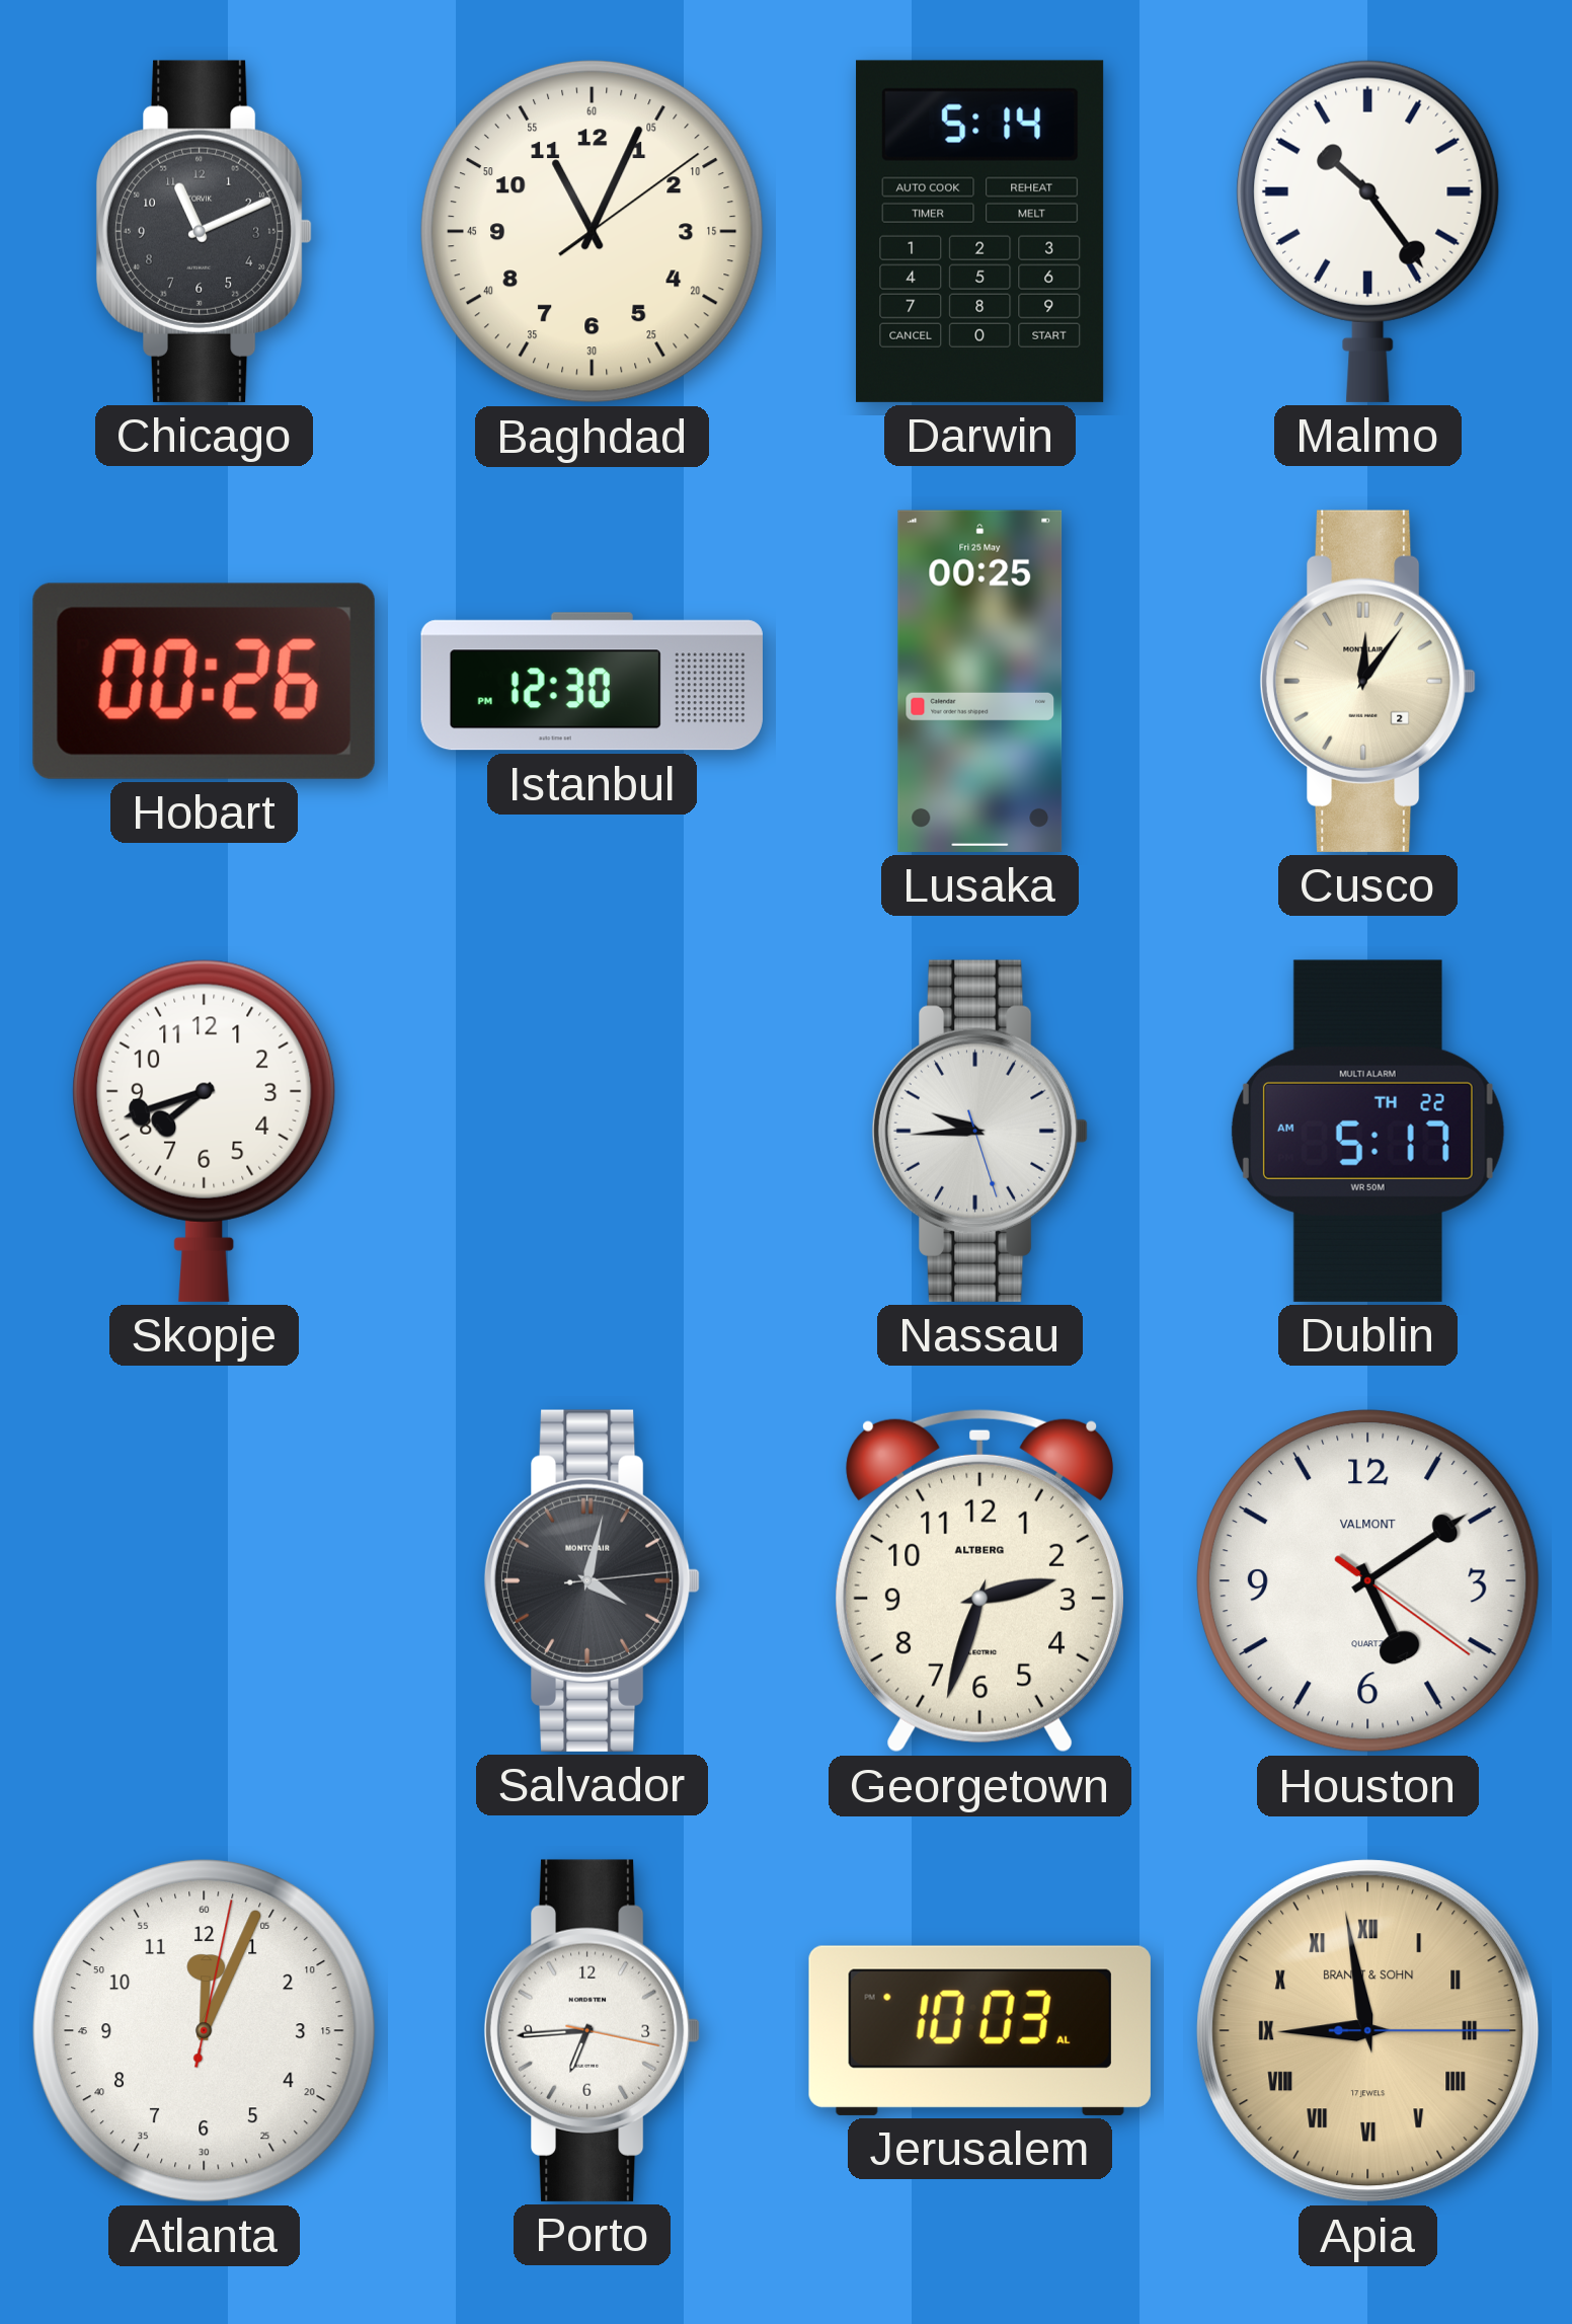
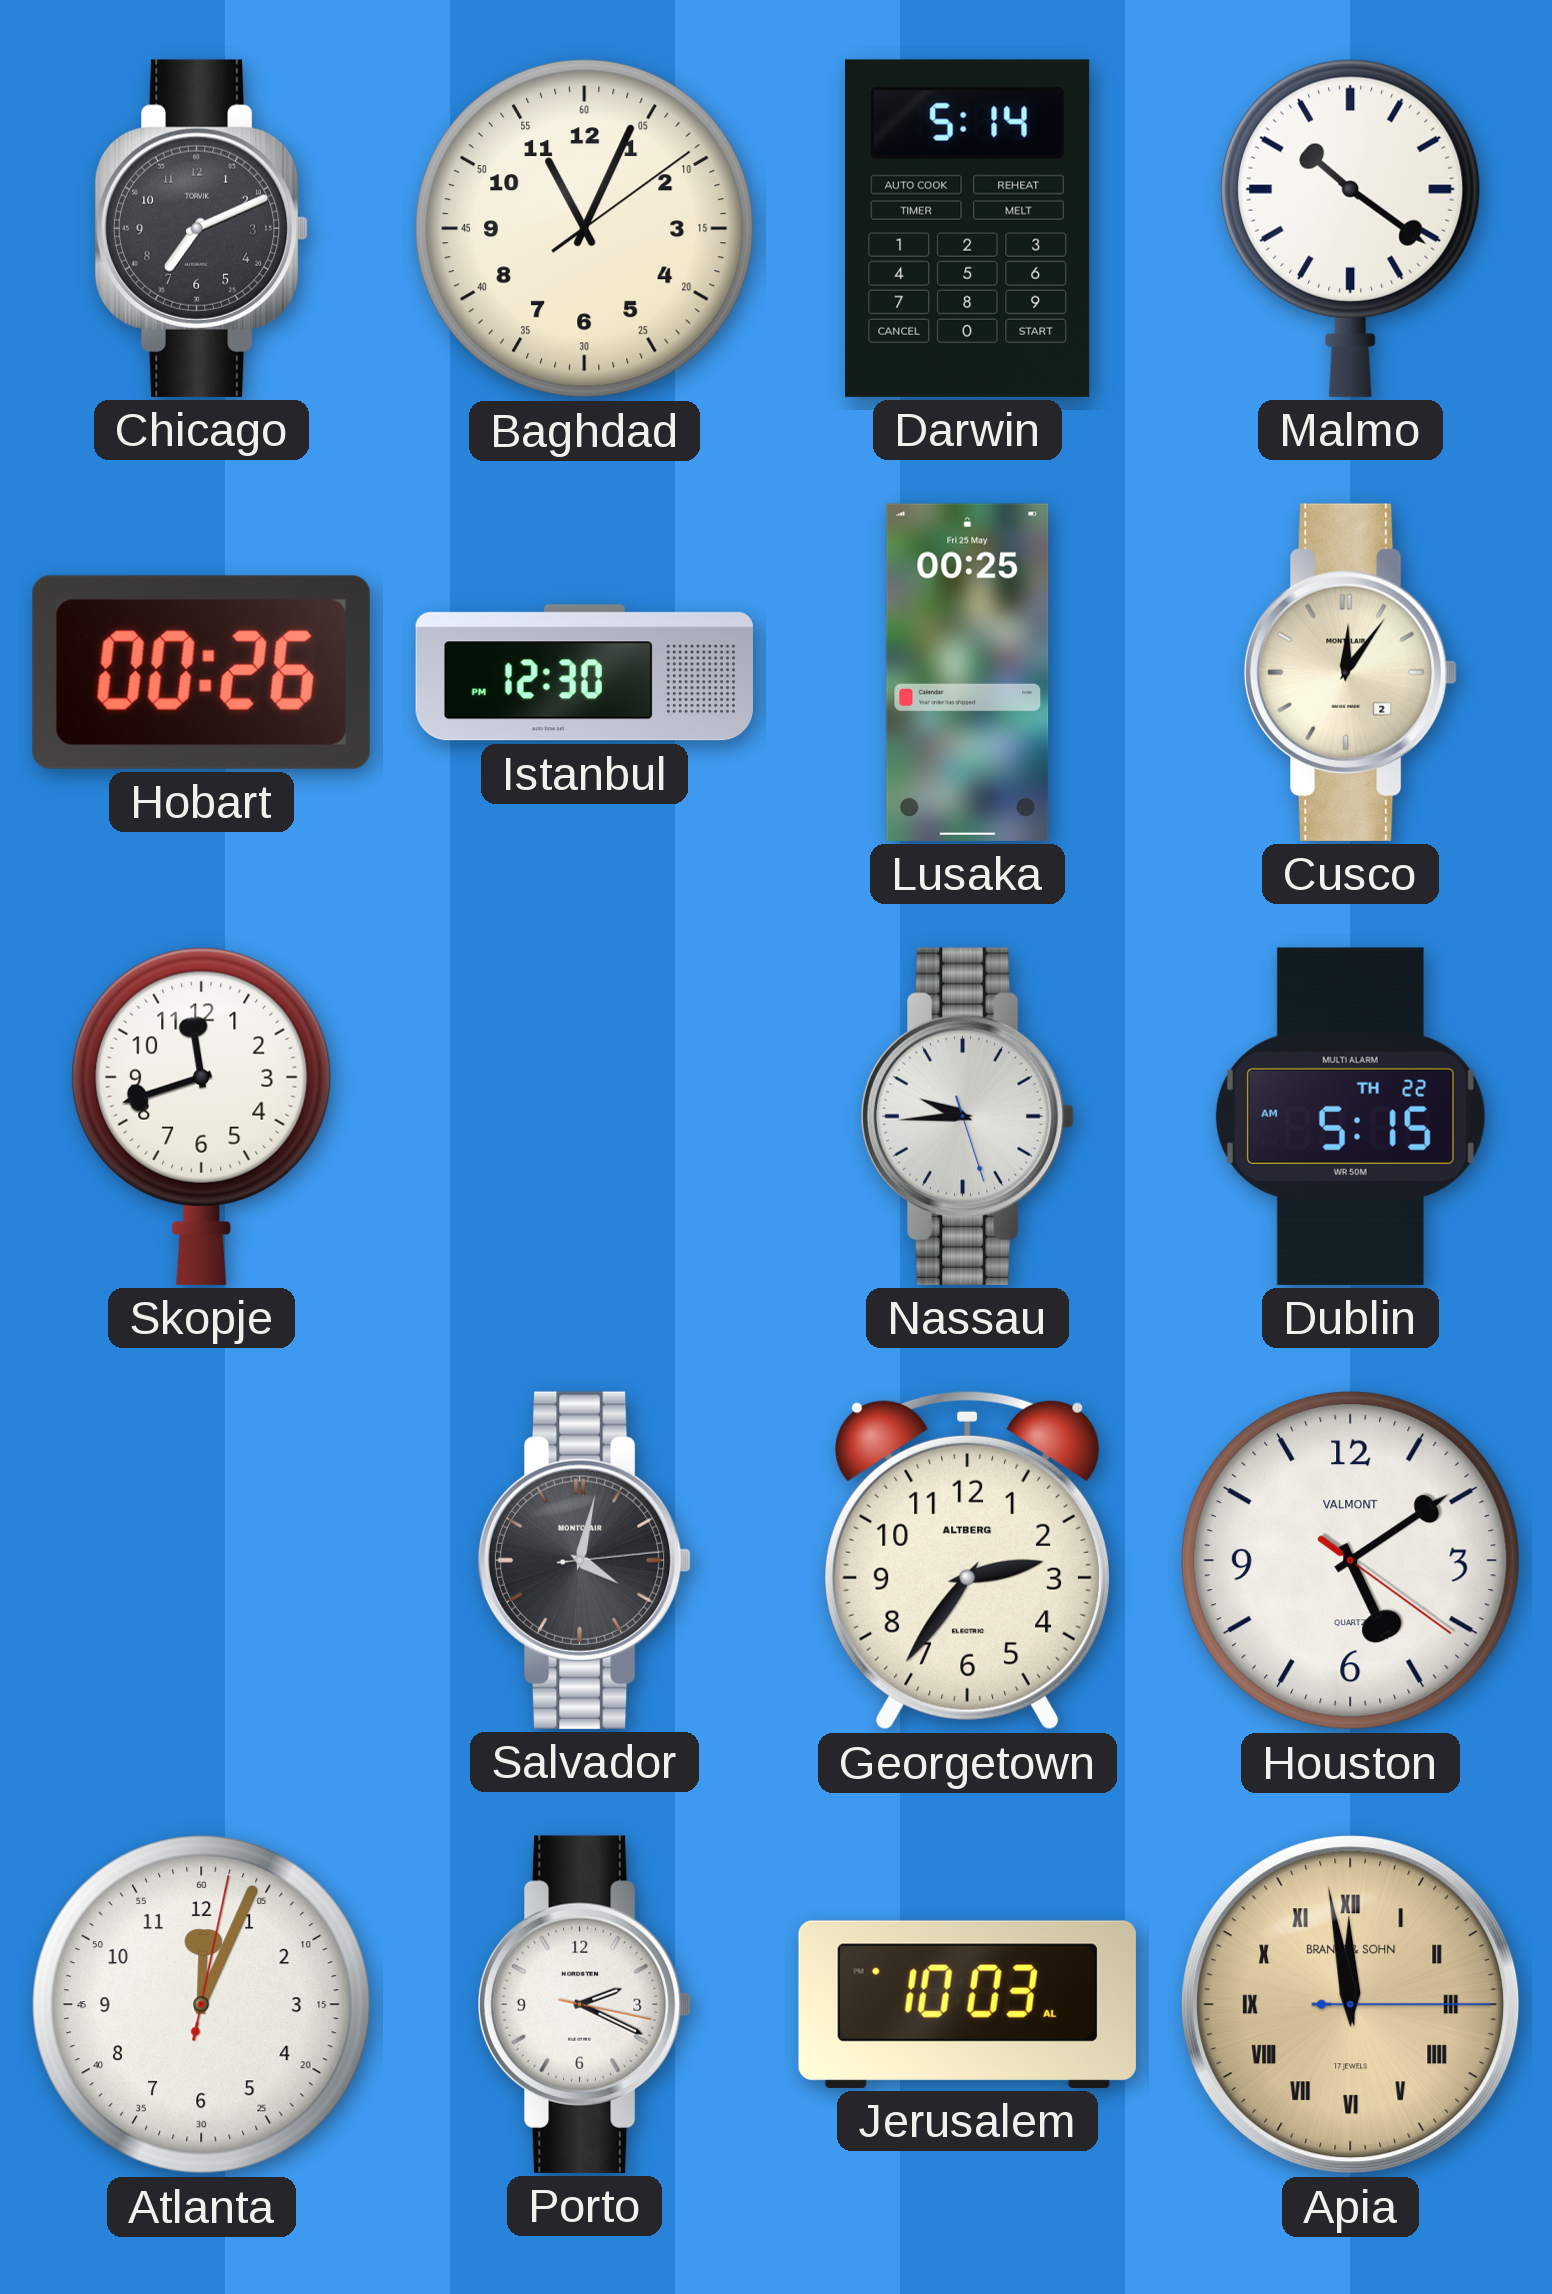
Chicago: 11:11 -> 7:11 (202, 228)
Malmo: 10:24 -> 10:21 (1351, 228)
Skopje: 7:42 -> 11:42 (202, 1116)
Dublin: 5:17 -> 5:15 (1350, 1116)
Georgetown: 2:33 -> 2:36 (967, 1560)
Porto: 6:44 -> 2:19 (585, 2004)
Apia: 8:58 -> 11:58 (1351, 2005)
